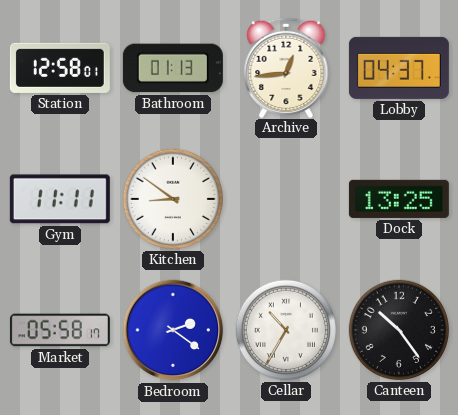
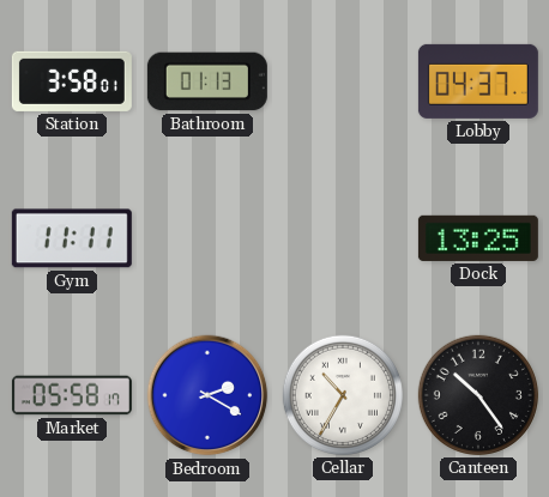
Station: 12:58 -> 3:58 (72, 81)
Archive: 12:44 -> none (286, 67)
Kitchen: 8:51 -> none (173, 199)
Bedroom: 2:21 -> 2:20 (207, 395)
